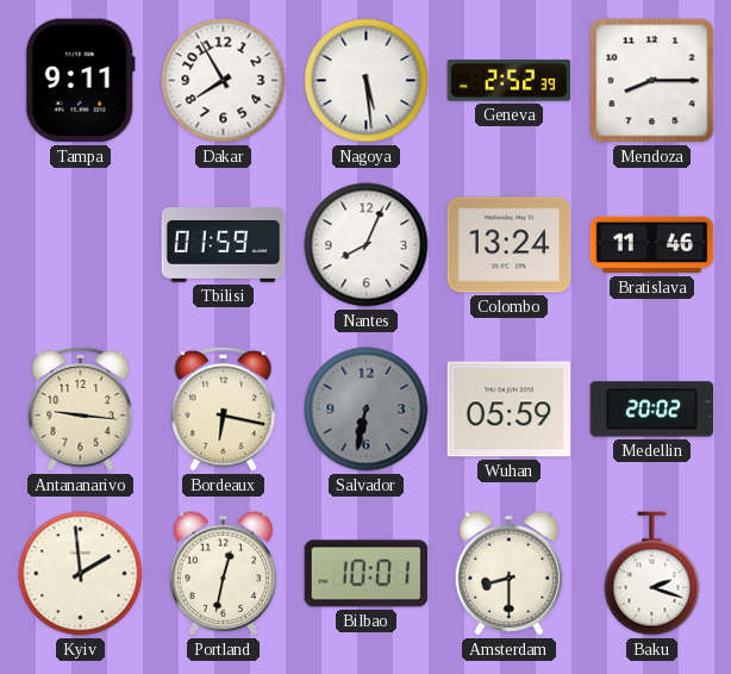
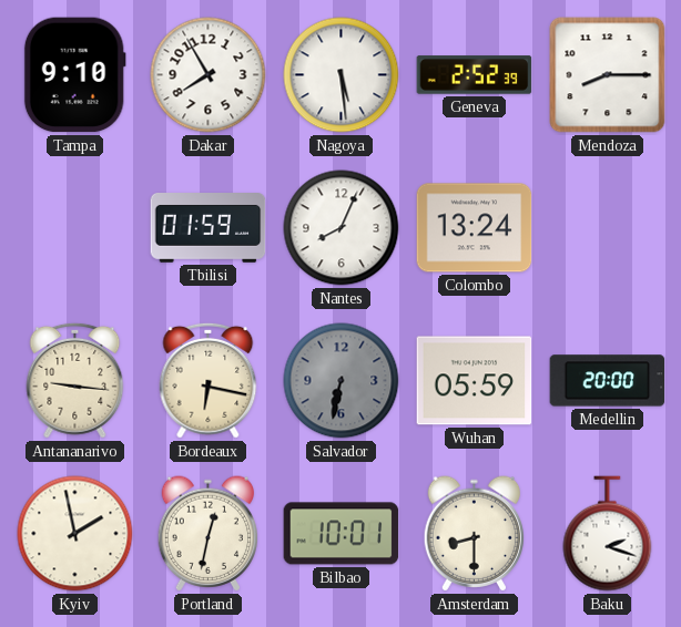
Tampa: 9:11 -> 9:10 (74, 75)
Bratislava: 11:46 -> none (652, 245)
Medellin: 20:02 -> 20:00 (608, 381)
Kyiv: 1:59 -> 1:58 (75, 534)
